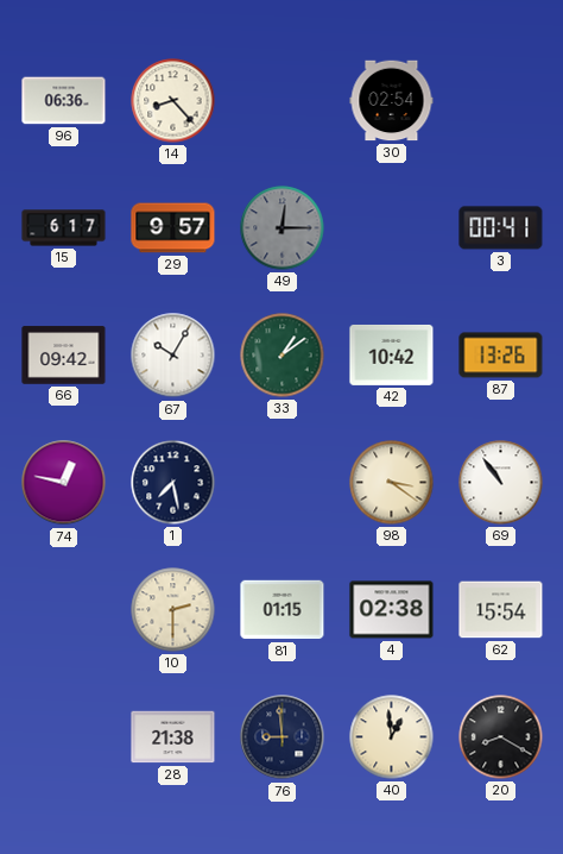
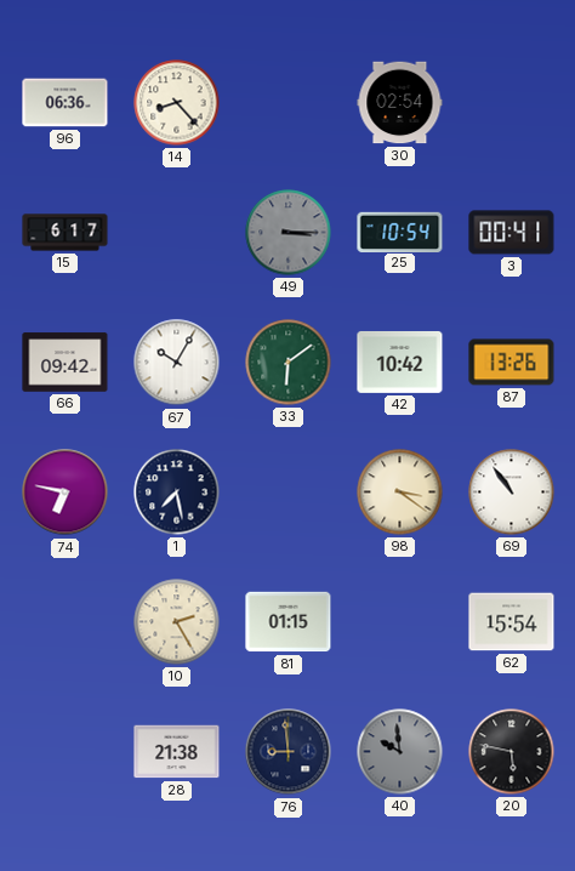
29: 9:57 -> none (173, 228)
49: 12:15 -> 3:15 (289, 233)
25: none -> 10:54 (400, 232)
33: 1:09 -> 6:09 (289, 363)
74: 12:47 -> 6:47 (66, 493)
10: 2:30 -> 2:25 (177, 622)
4: 02:38 -> none (392, 610)
40: 12:59 -> 9:59 (400, 752)
40 dial: cream -> grey (400, 752)
20: 8:20 -> 5:47 (512, 752)
